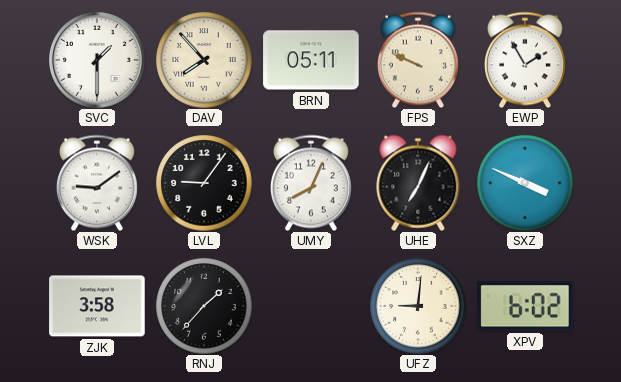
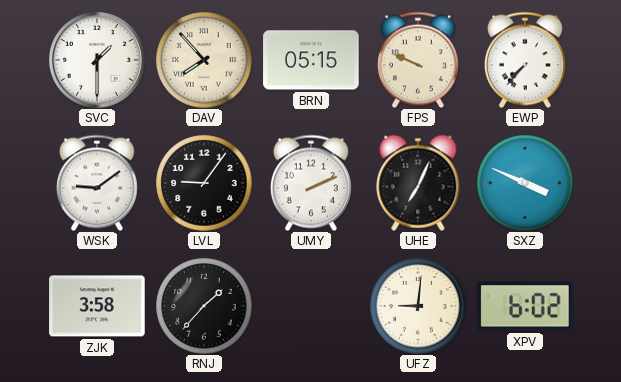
BRN: 05:11 -> 05:15 (311, 60)
EWP: 1:55 -> 7:37 (525, 60)
UMY: 8:04 -> 2:11 (311, 183)
